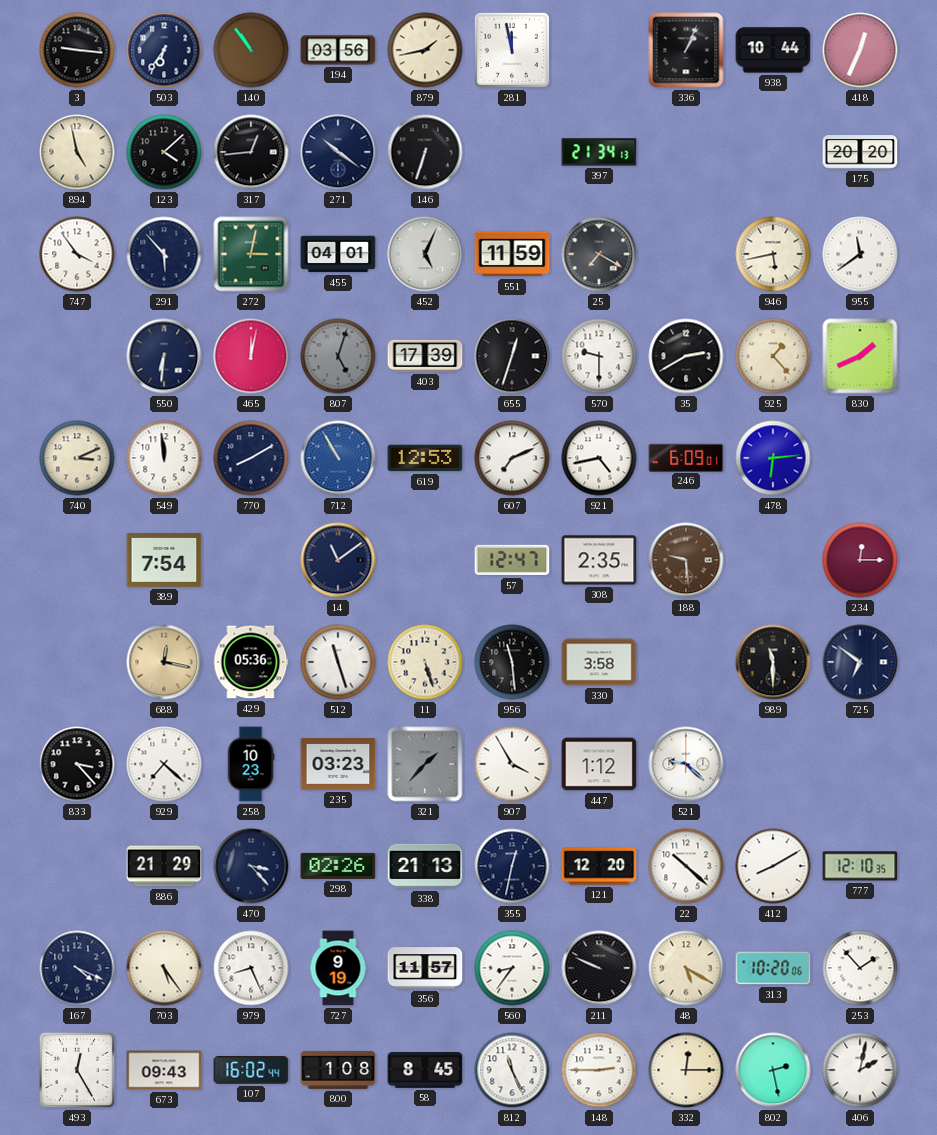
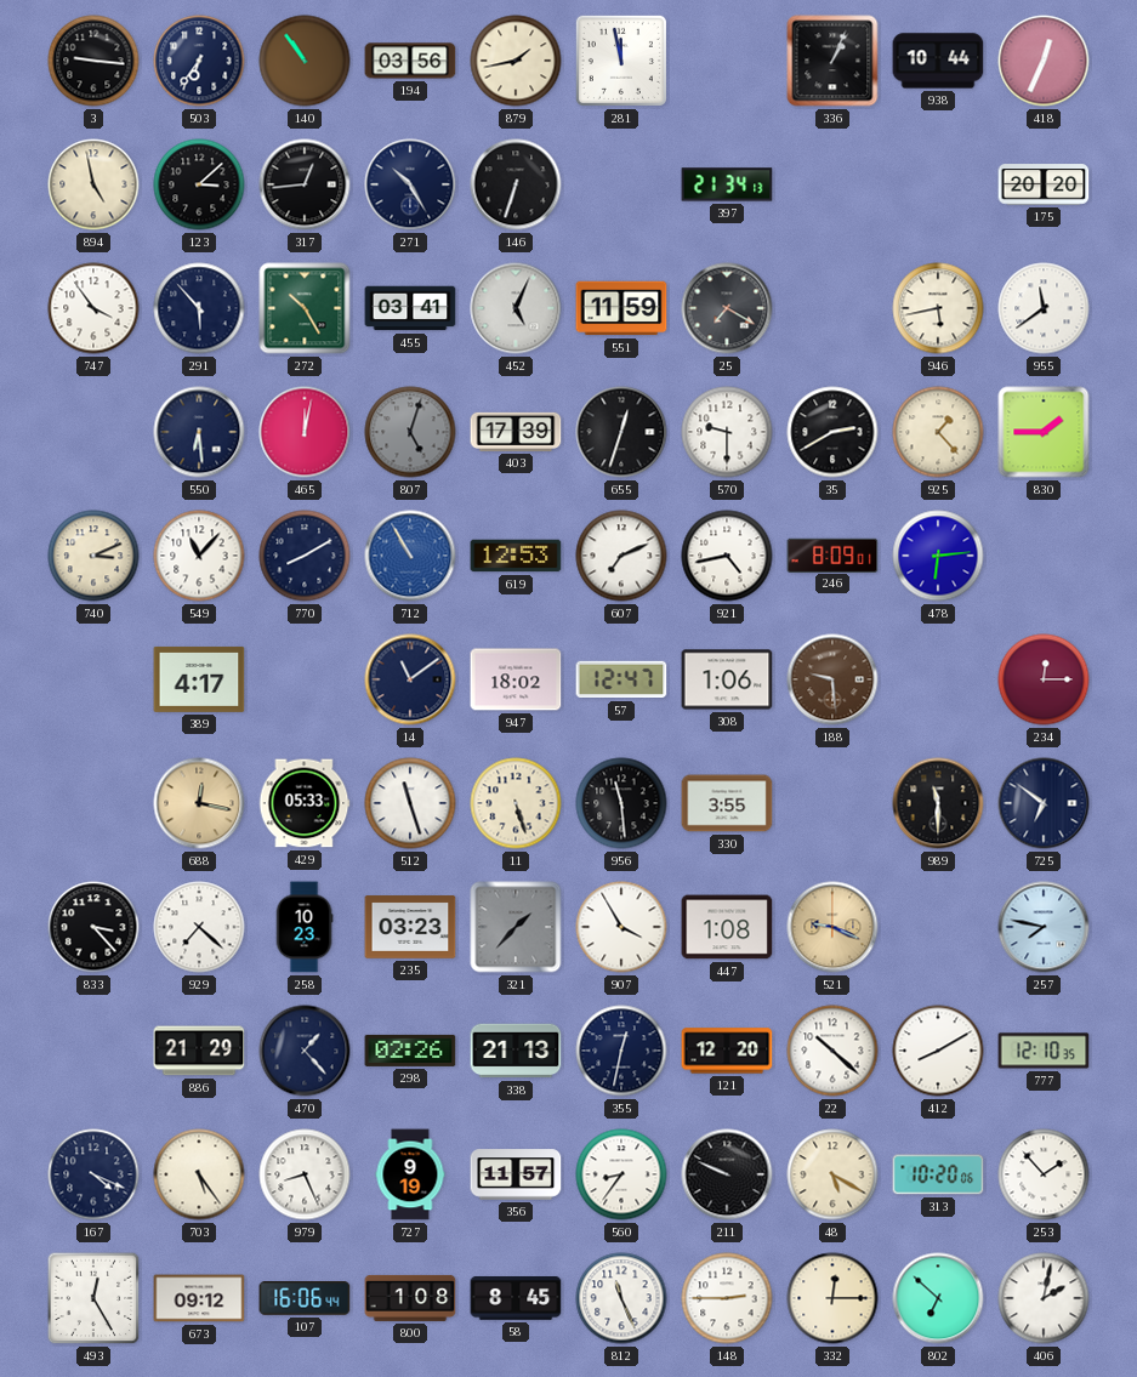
123: 4:08 -> 3:08 (199, 184)
271: 10:21 -> 10:25 (410, 184)
272: 3:02 -> 10:25 (305, 308)
455: 04:01 -> 03:41 (410, 308)
550: 6:31 -> 6:29 (199, 432)
830: 1:41 -> 1:45 (1044, 432)
549: 11:59 -> 11:07 (199, 556)
246: 6:09 -> 8:09 (832, 554)
389: 7:54 -> 4:17 (199, 679)
947: none -> 18:02 (516, 679)
308: 2:35 -> 1:06 (727, 679)
429: 05:36 -> 05:33 (305, 803)
330: 3:58 -> 3:55 (727, 803)
447: 1:12 -> 1:08 (727, 927)
521: 9:22 -> 9:19 (832, 927)
521 dial: white -> champagne (832, 927)
257: none -> 7:47 (1044, 927)
470: 3:23 -> 1:23 (305, 1051)
673: 09:43 -> 09:12 (199, 1298)
107: 16:02 -> 16:06 (305, 1298)
802: 2:28 -> 6:52 (938, 1298)
